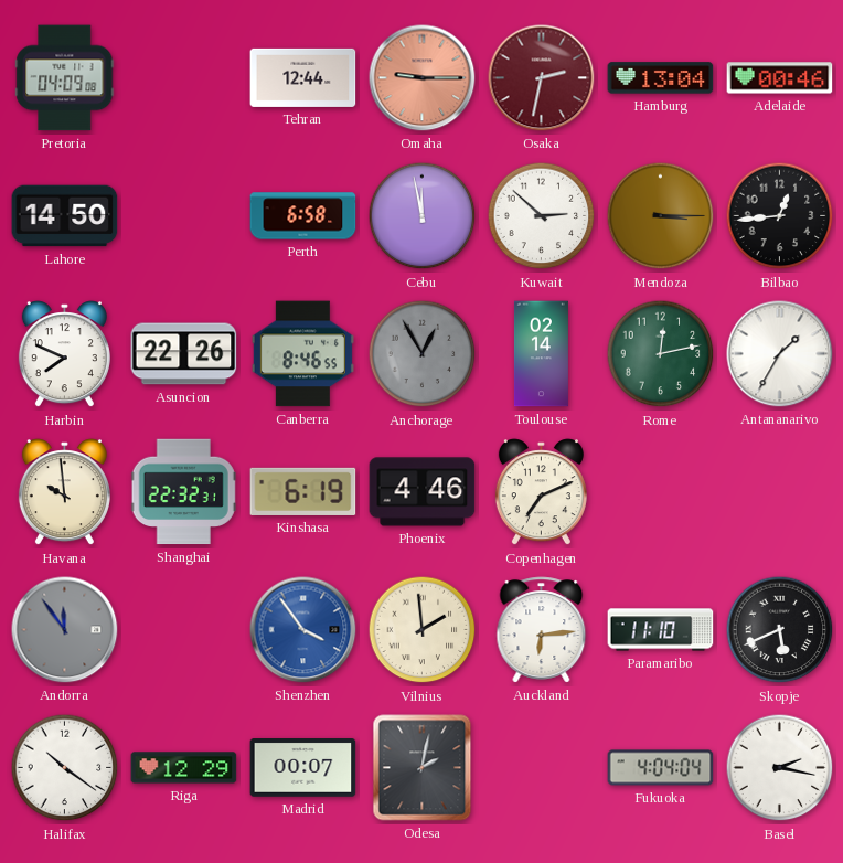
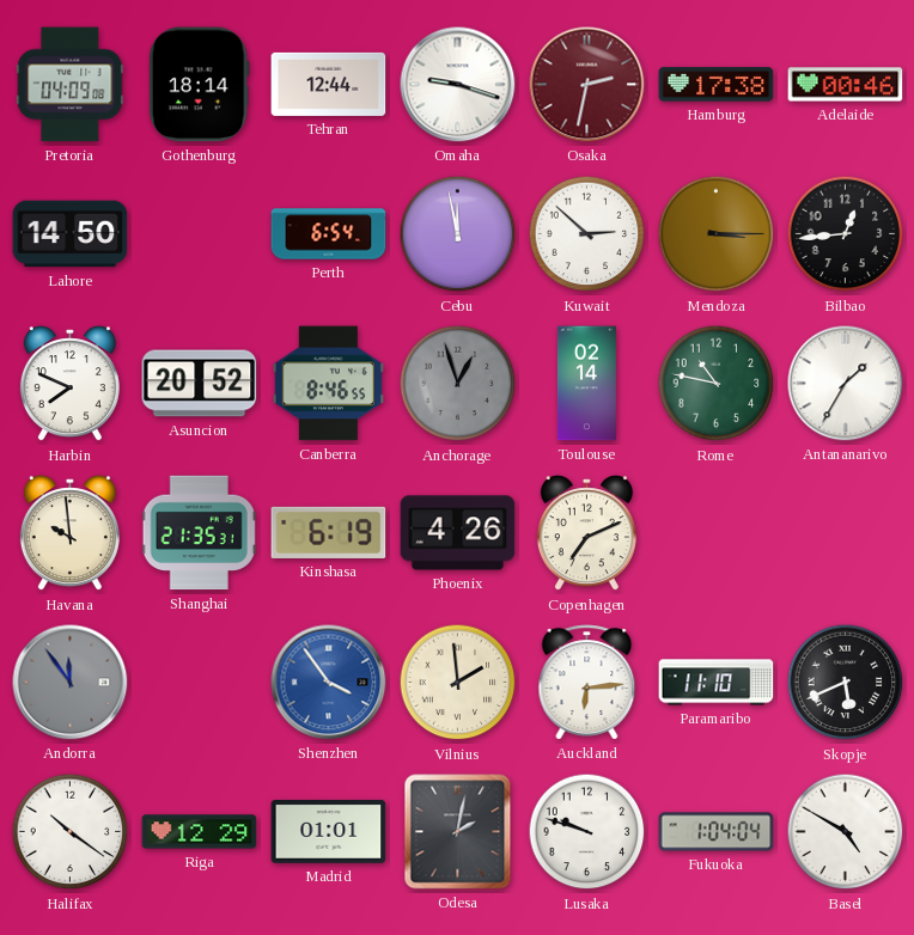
Gothenburg: none -> 18:14 (199, 85)
Omaha: 9:15 -> 9:18 (458, 85)
Omaha dial: salmon -> white (458, 85)
Hamburg: 13:04 -> 17:38 (717, 85)
Perth: 6:58 -> 6:54 (329, 234)
Asuncion: 22:26 -> 20:52 (200, 384)
Anchorage: 12:55 -> 12:57 (458, 384)
Rome: 12:13 -> 10:47 (717, 384)
Shanghai: 22:32 -> 21:35 (199, 533)
Phoenix: 4:46 -> 4:26 (458, 533)
Madrid: 00:07 -> 01:01 (329, 832)
Lusaka: none -> 9:48 (587, 832)
Fukuoka: 4:04 -> 1:04 (717, 832)
Basel: 2:17 -> 4:50 (846, 832)
